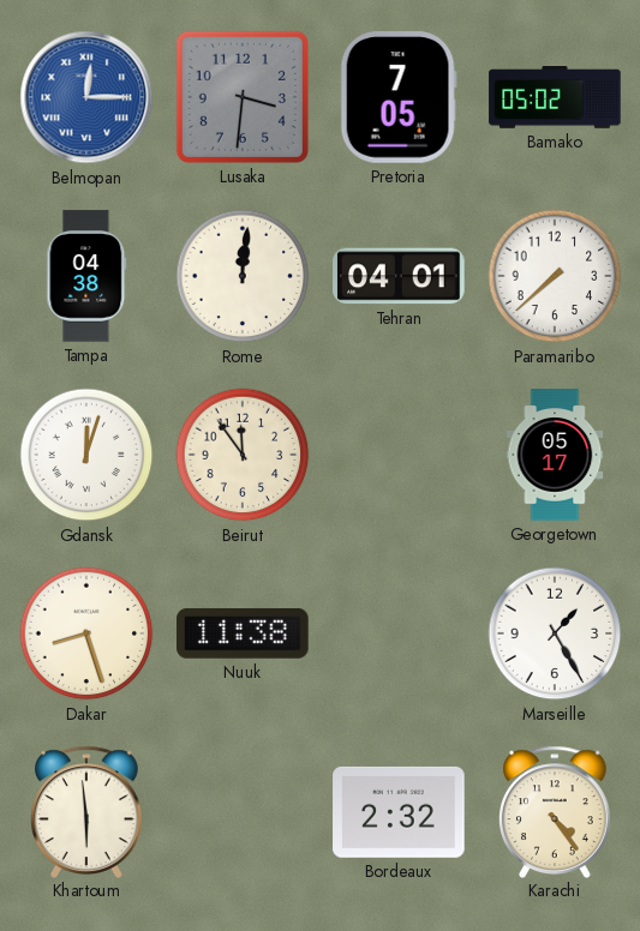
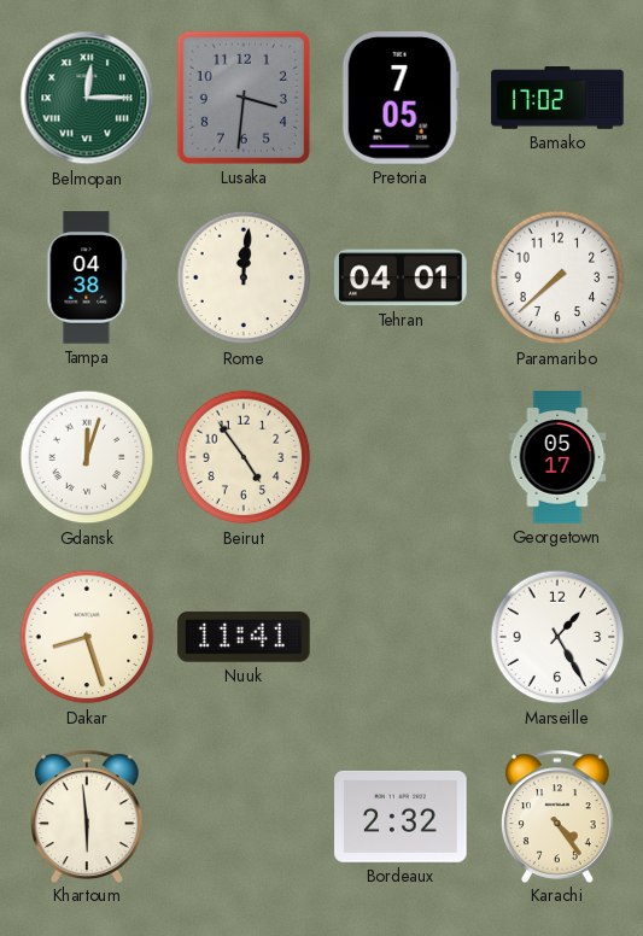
Belmopan dial: blue -> green (87, 98)
Bamako: 05:02 -> 17:02 (557, 99)
Beirut: 11:54 -> 4:54 (244, 457)
Nuuk: 11:38 -> 11:41 (244, 637)
